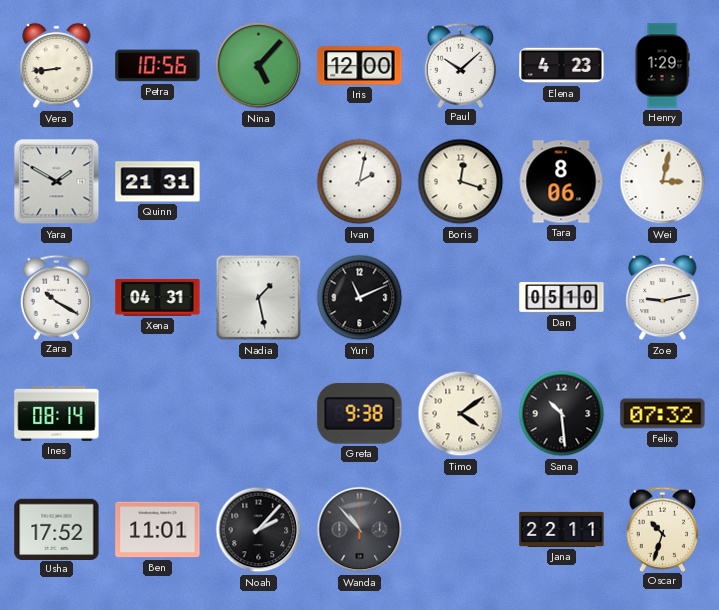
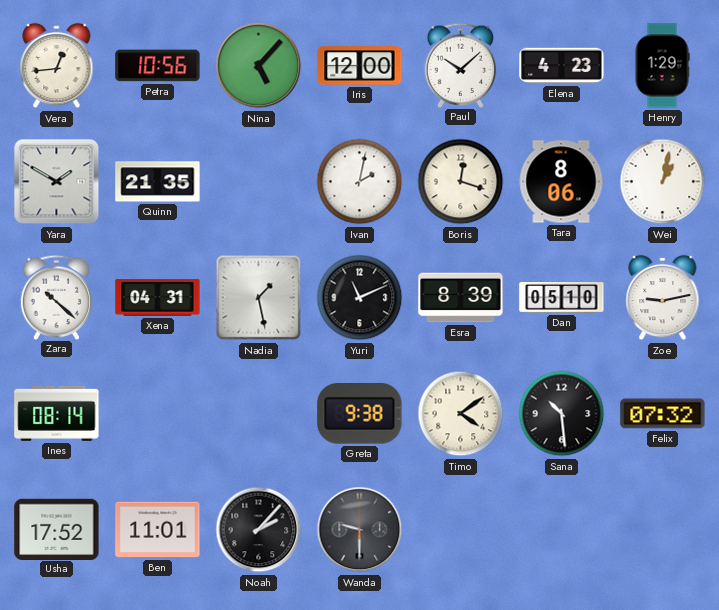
Vera: 8:44 -> 12:44 (57, 66)
Quinn: 21:31 -> 21:35 (158, 182)
Wei: 3:02 -> 1:02 (663, 182)
Zara: 10:20 -> 10:22 (57, 297)
Esra: none -> 8:39 (461, 298)
Wanda: 10:53 -> 9:30 (360, 530)
Jana: 22:11 -> none (562, 529)
Oscar: 10:33 -> none (663, 529)
